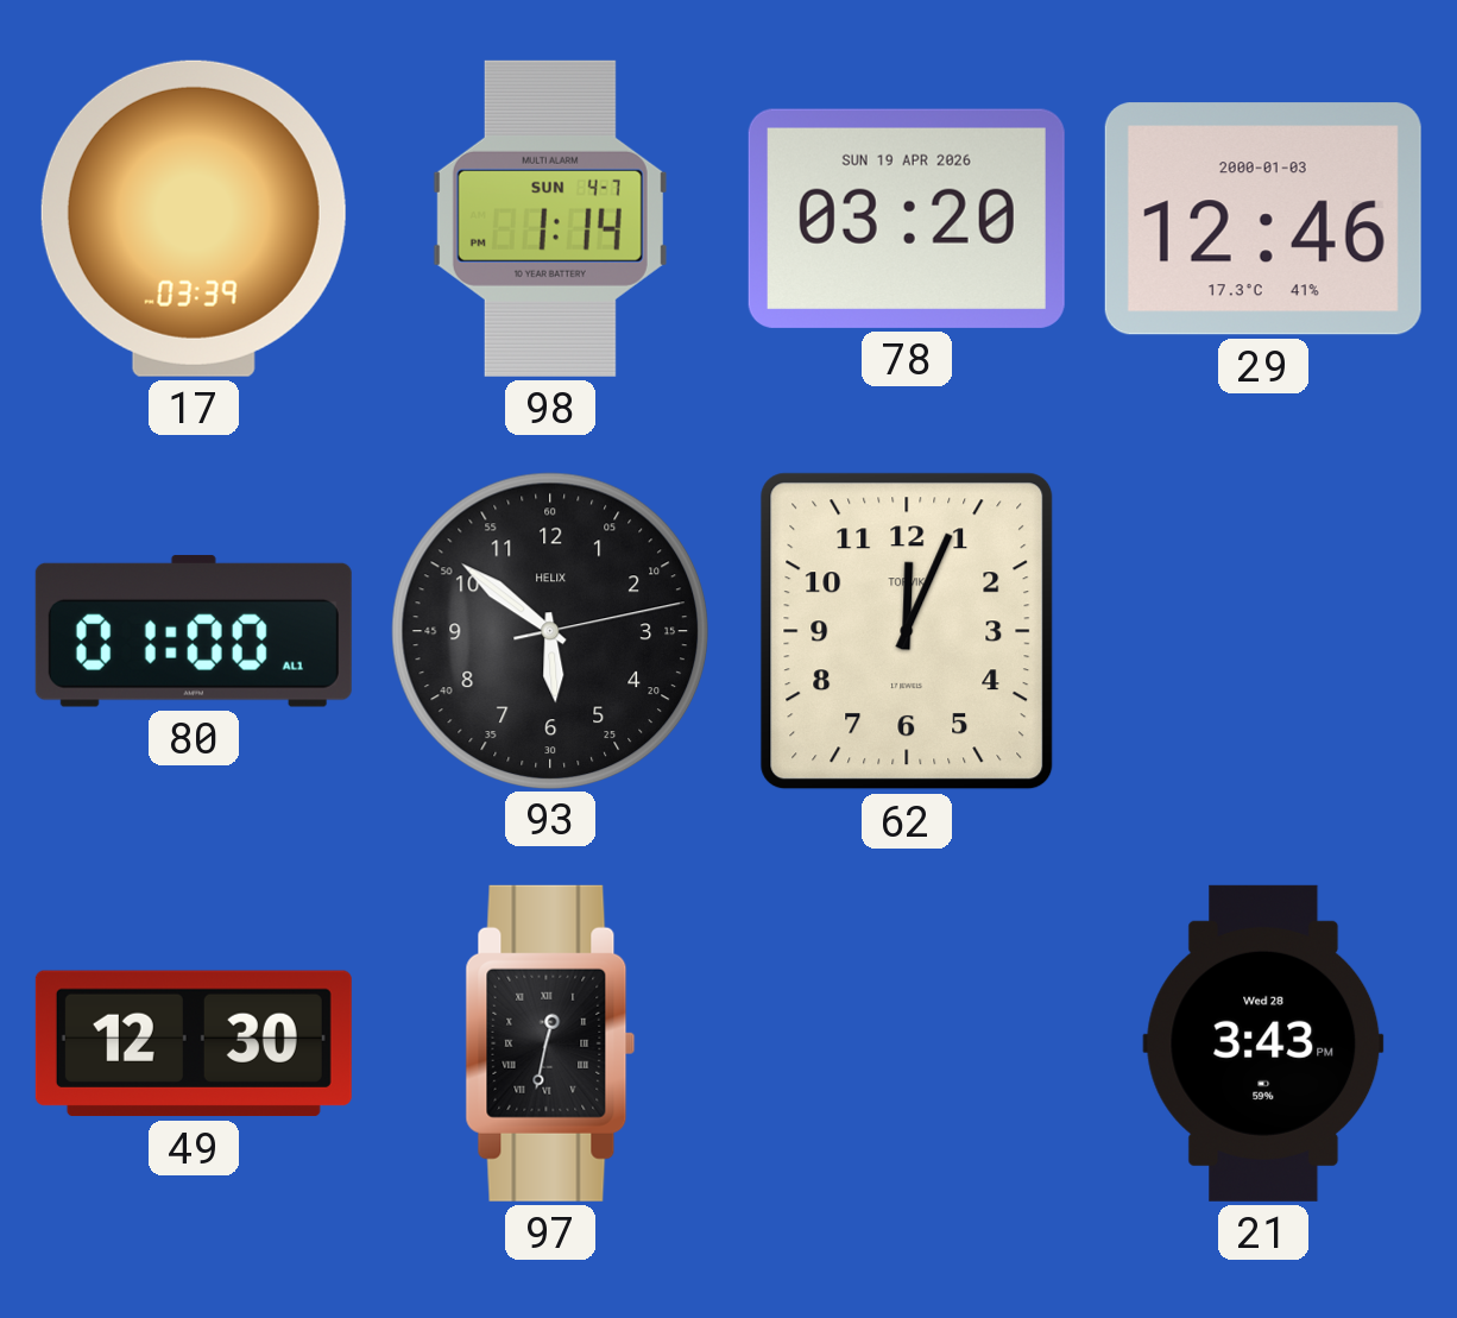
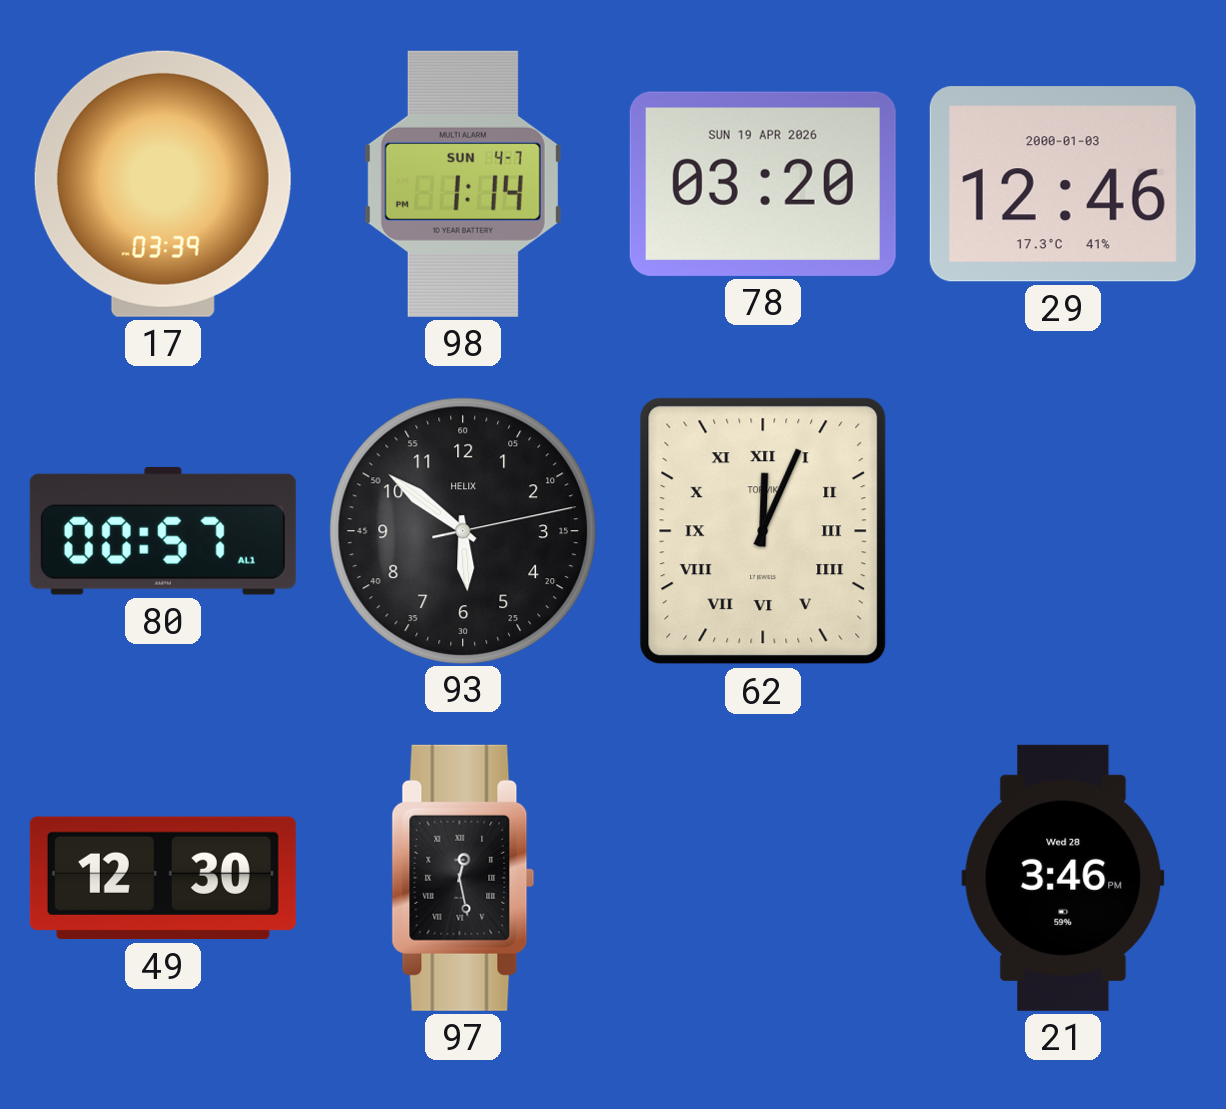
80: 01:00 -> 00:57 (163, 531)
62 numerals: Arabic -> Roman (763, 531)
97: 12:32 -> 12:28 (463, 878)
21: 3:43 -> 3:46 (1063, 878)
